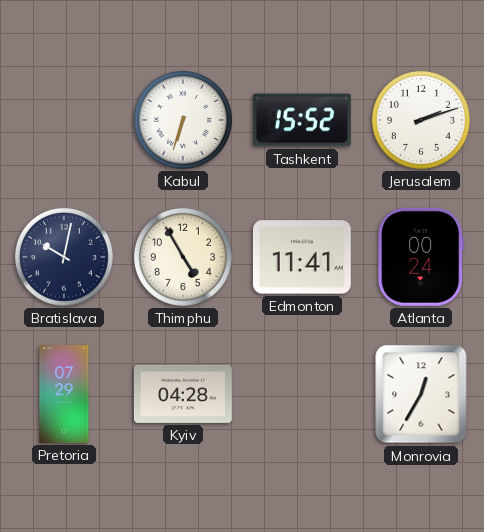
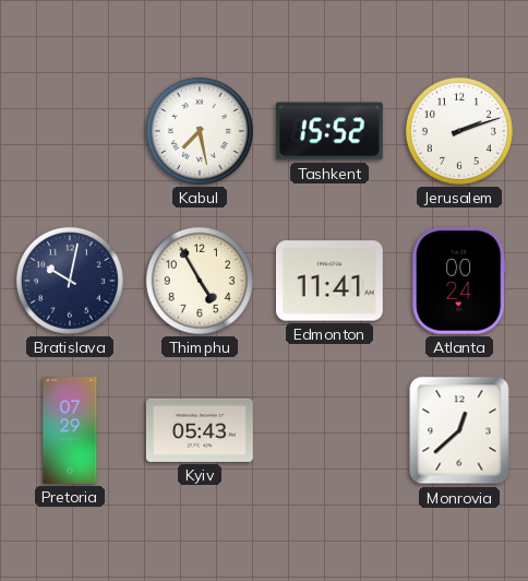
Kabul: 6:33 -> 7:28 (200, 131)
Kyiv: 04:28 -> 05:43 (200, 430)
Monrovia: 12:35 -> 12:38 (459, 430)
